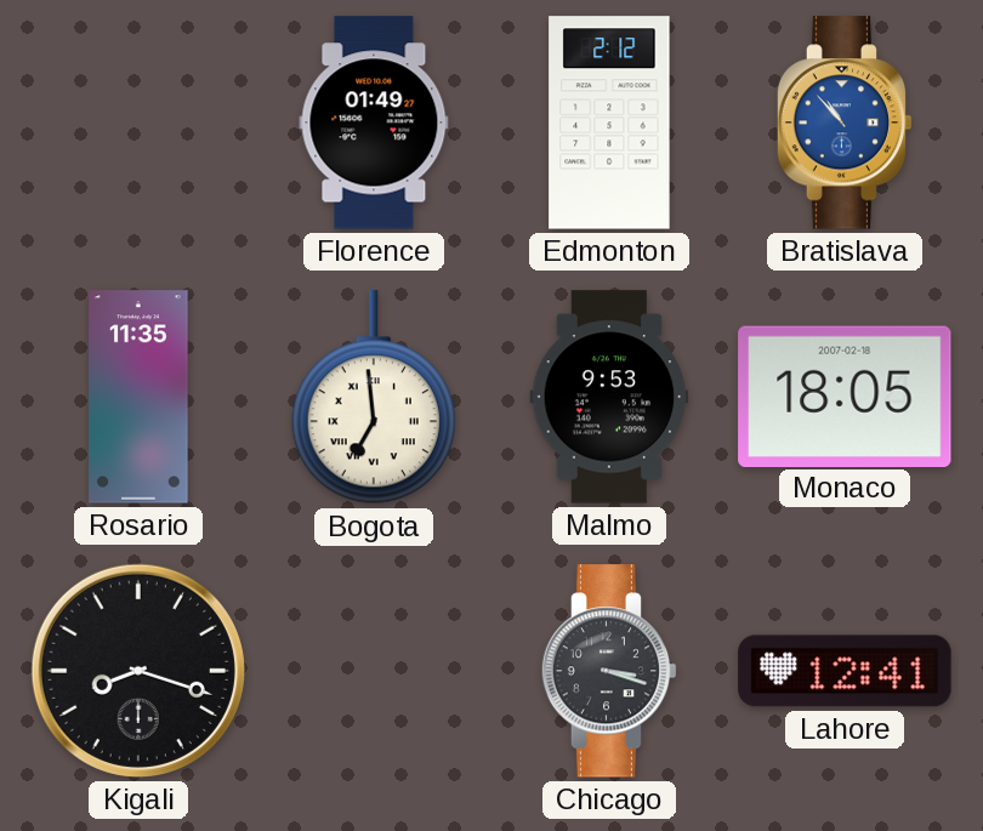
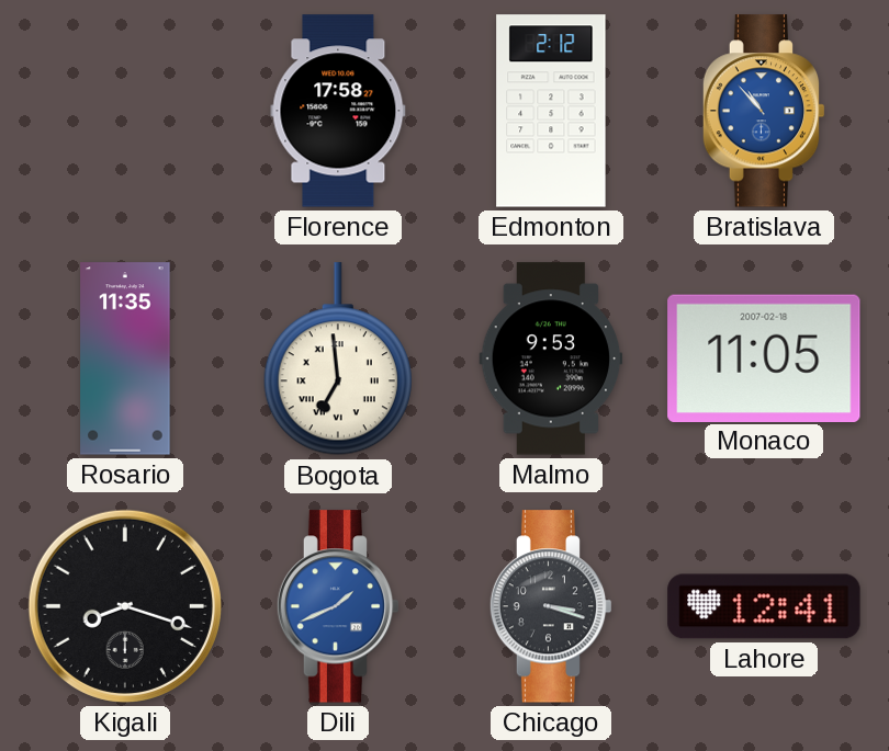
Florence: 01:49 -> 17:58 (338, 111)
Monaco: 18:05 -> 11:05 (764, 357)
Dili: none -> 1:41 (338, 606)
